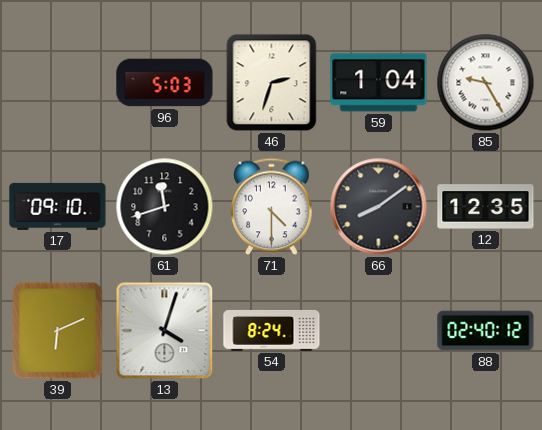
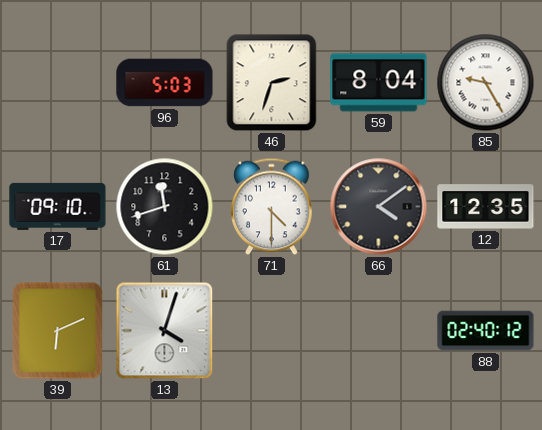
59: 1:04 -> 8:04 (379, 83)
66: 8:09 -> 4:09 (379, 207)
54: 8:24 -> none (272, 331)
